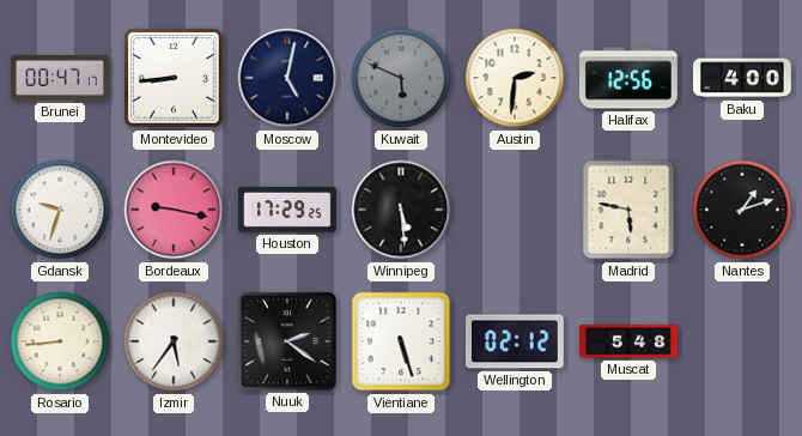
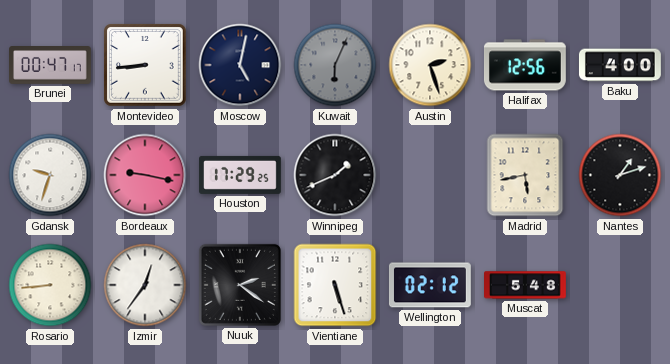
Kuwait: 5:49 -> 6:04 (335, 65)
Austin: 2:31 -> 2:27 (430, 65)
Winnipeg: 5:29 -> 1:41 (335, 175)
Madrid: 5:47 -> 5:43 (525, 175)
Izmir: 5:36 -> 12:36 (145, 285)
